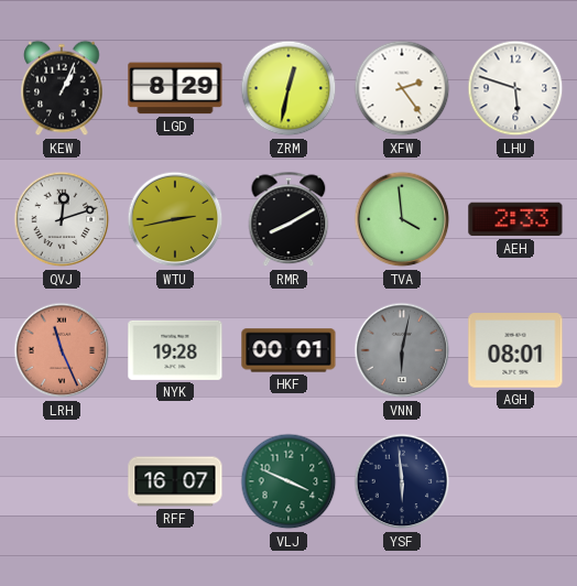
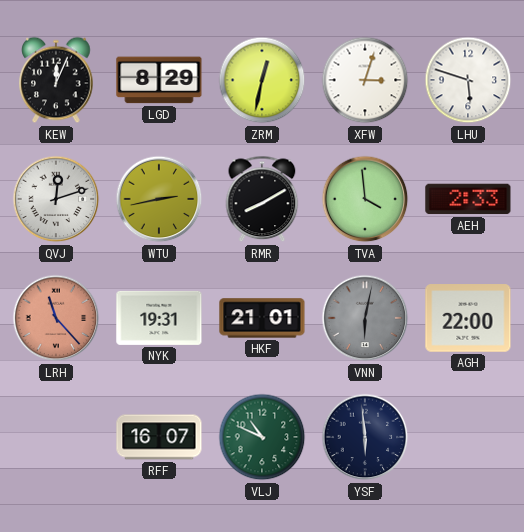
KEW: 1:04 -> 12:04 (56, 80)
XFW: 2:24 -> 3:03 (365, 80)
LRH: 11:26 -> 11:23 (56, 318)
NYK: 19:28 -> 19:31 (159, 318)
HKF: 00:01 -> 21:01 (262, 318)
AGH: 08:01 -> 22:00 (468, 318)
VLJ: 3:49 -> 10:49 (262, 437)
